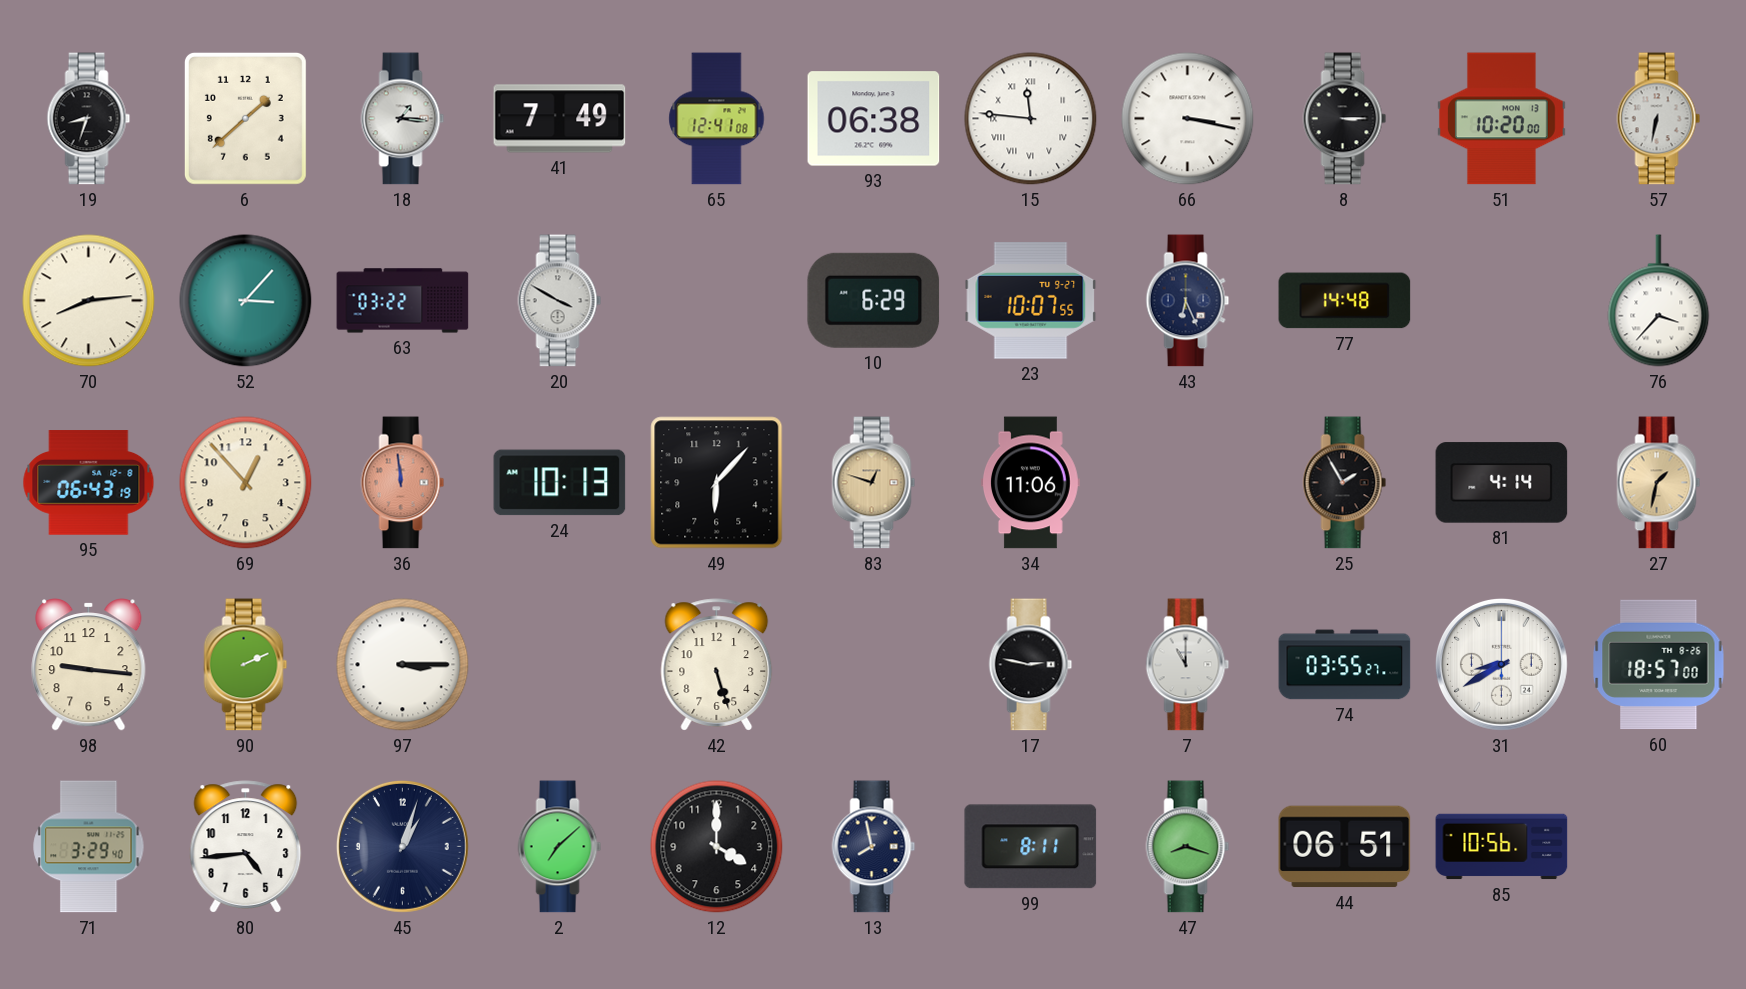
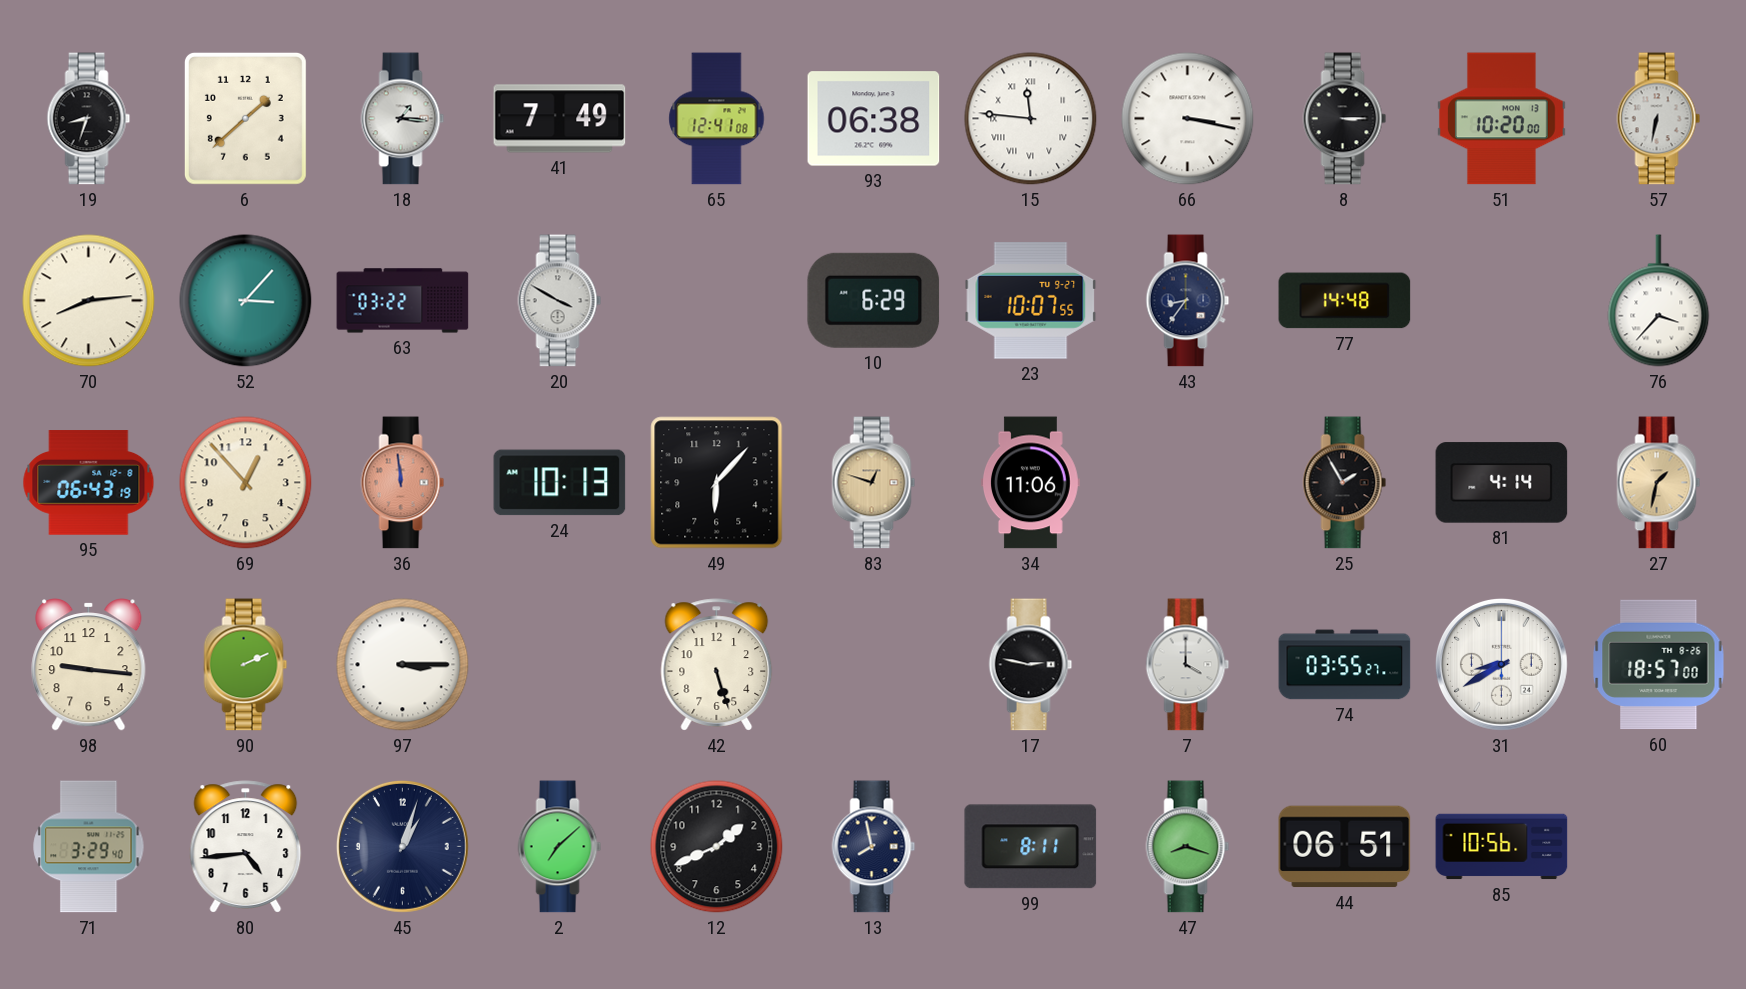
43: 6:26 -> 8:36 (1188, 301)
7: 11:00 -> 4:00 (1188, 665)
12: 4:00 -> 1:41 (717, 847)
